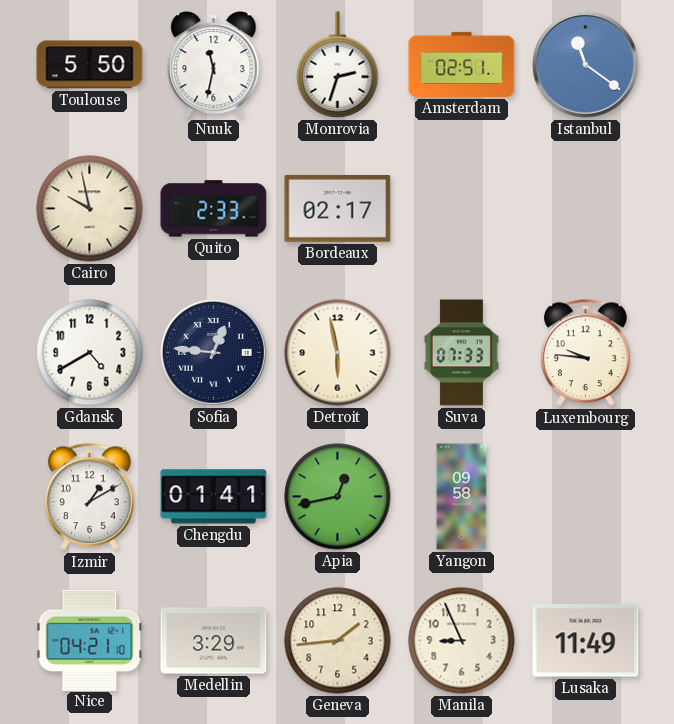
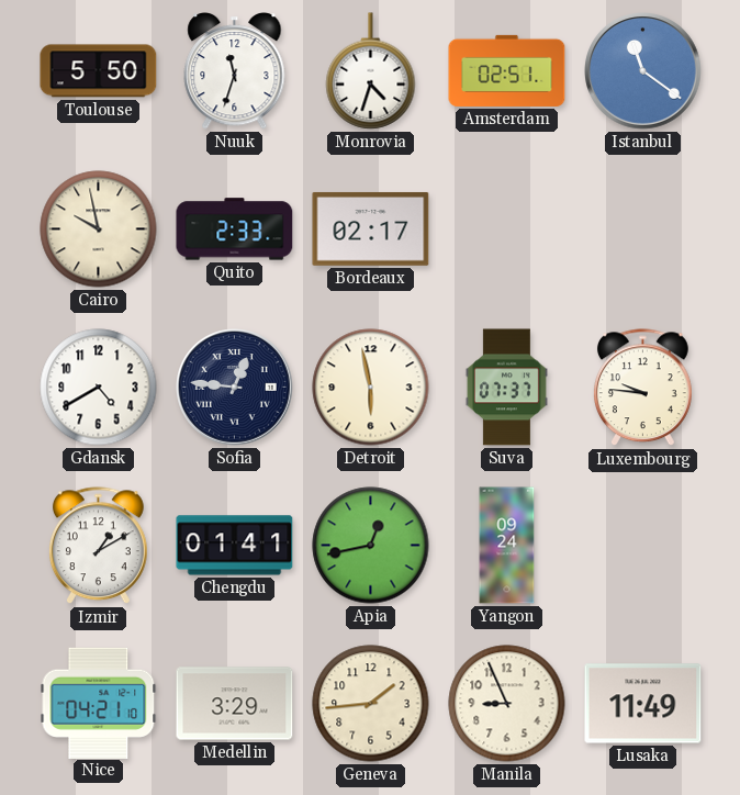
Nuuk: 11:32 -> 11:33 (235, 71)
Monrovia: 2:33 -> 4:33 (371, 71)
Suva: 07:33 -> 07:37 (506, 388)
Yangon: 09:58 -> 09:24 (507, 546)
